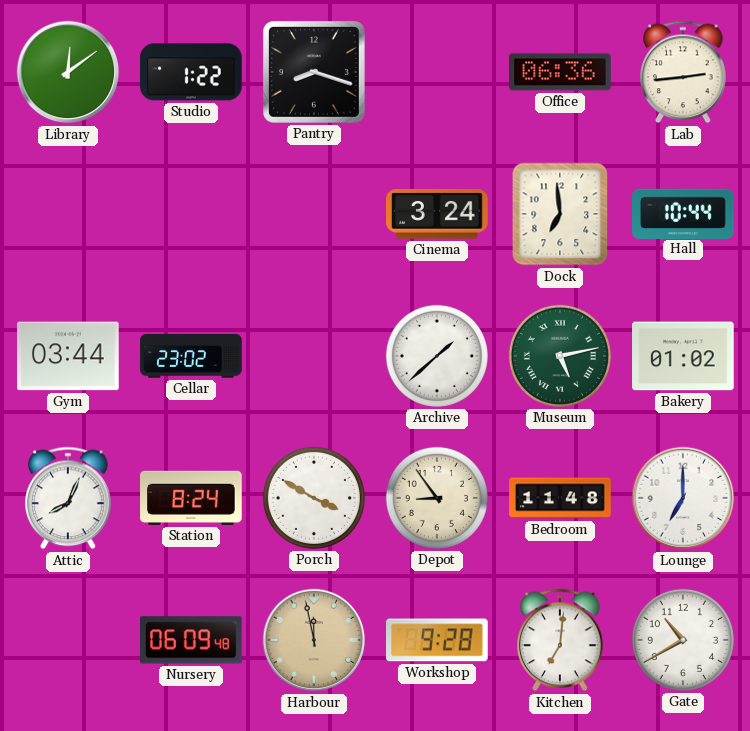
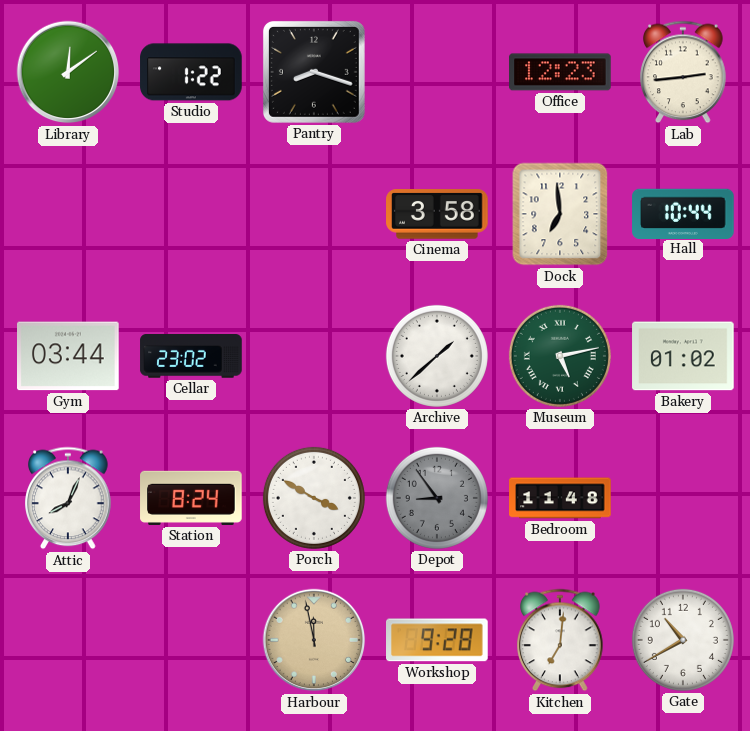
Office: 06:36 -> 12:23 (560, 72)
Cinema: 3:24 -> 3:58 (437, 214)
Depot dial: cream -> grey (437, 498)
Lounge: 7:00 -> none (683, 498)
Nursery: 06:09 -> none (191, 640)
